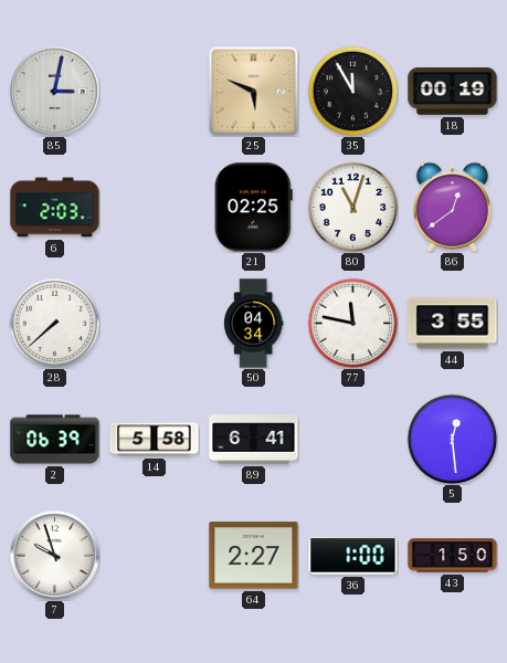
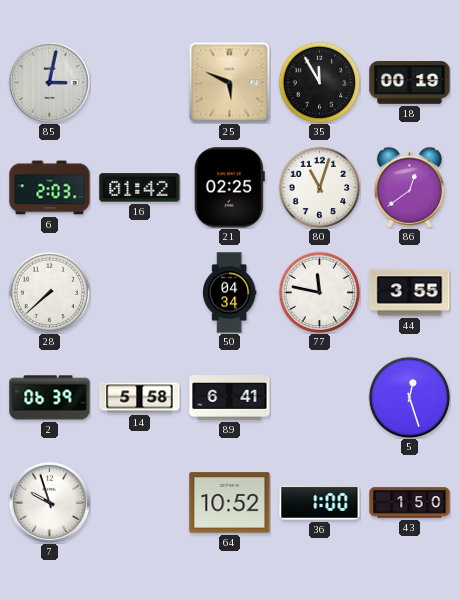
16: none -> 01:42 (140, 188)
5: 12:29 -> 12:27 (409, 397)
64: 2:27 -> 10:52 (230, 503)
